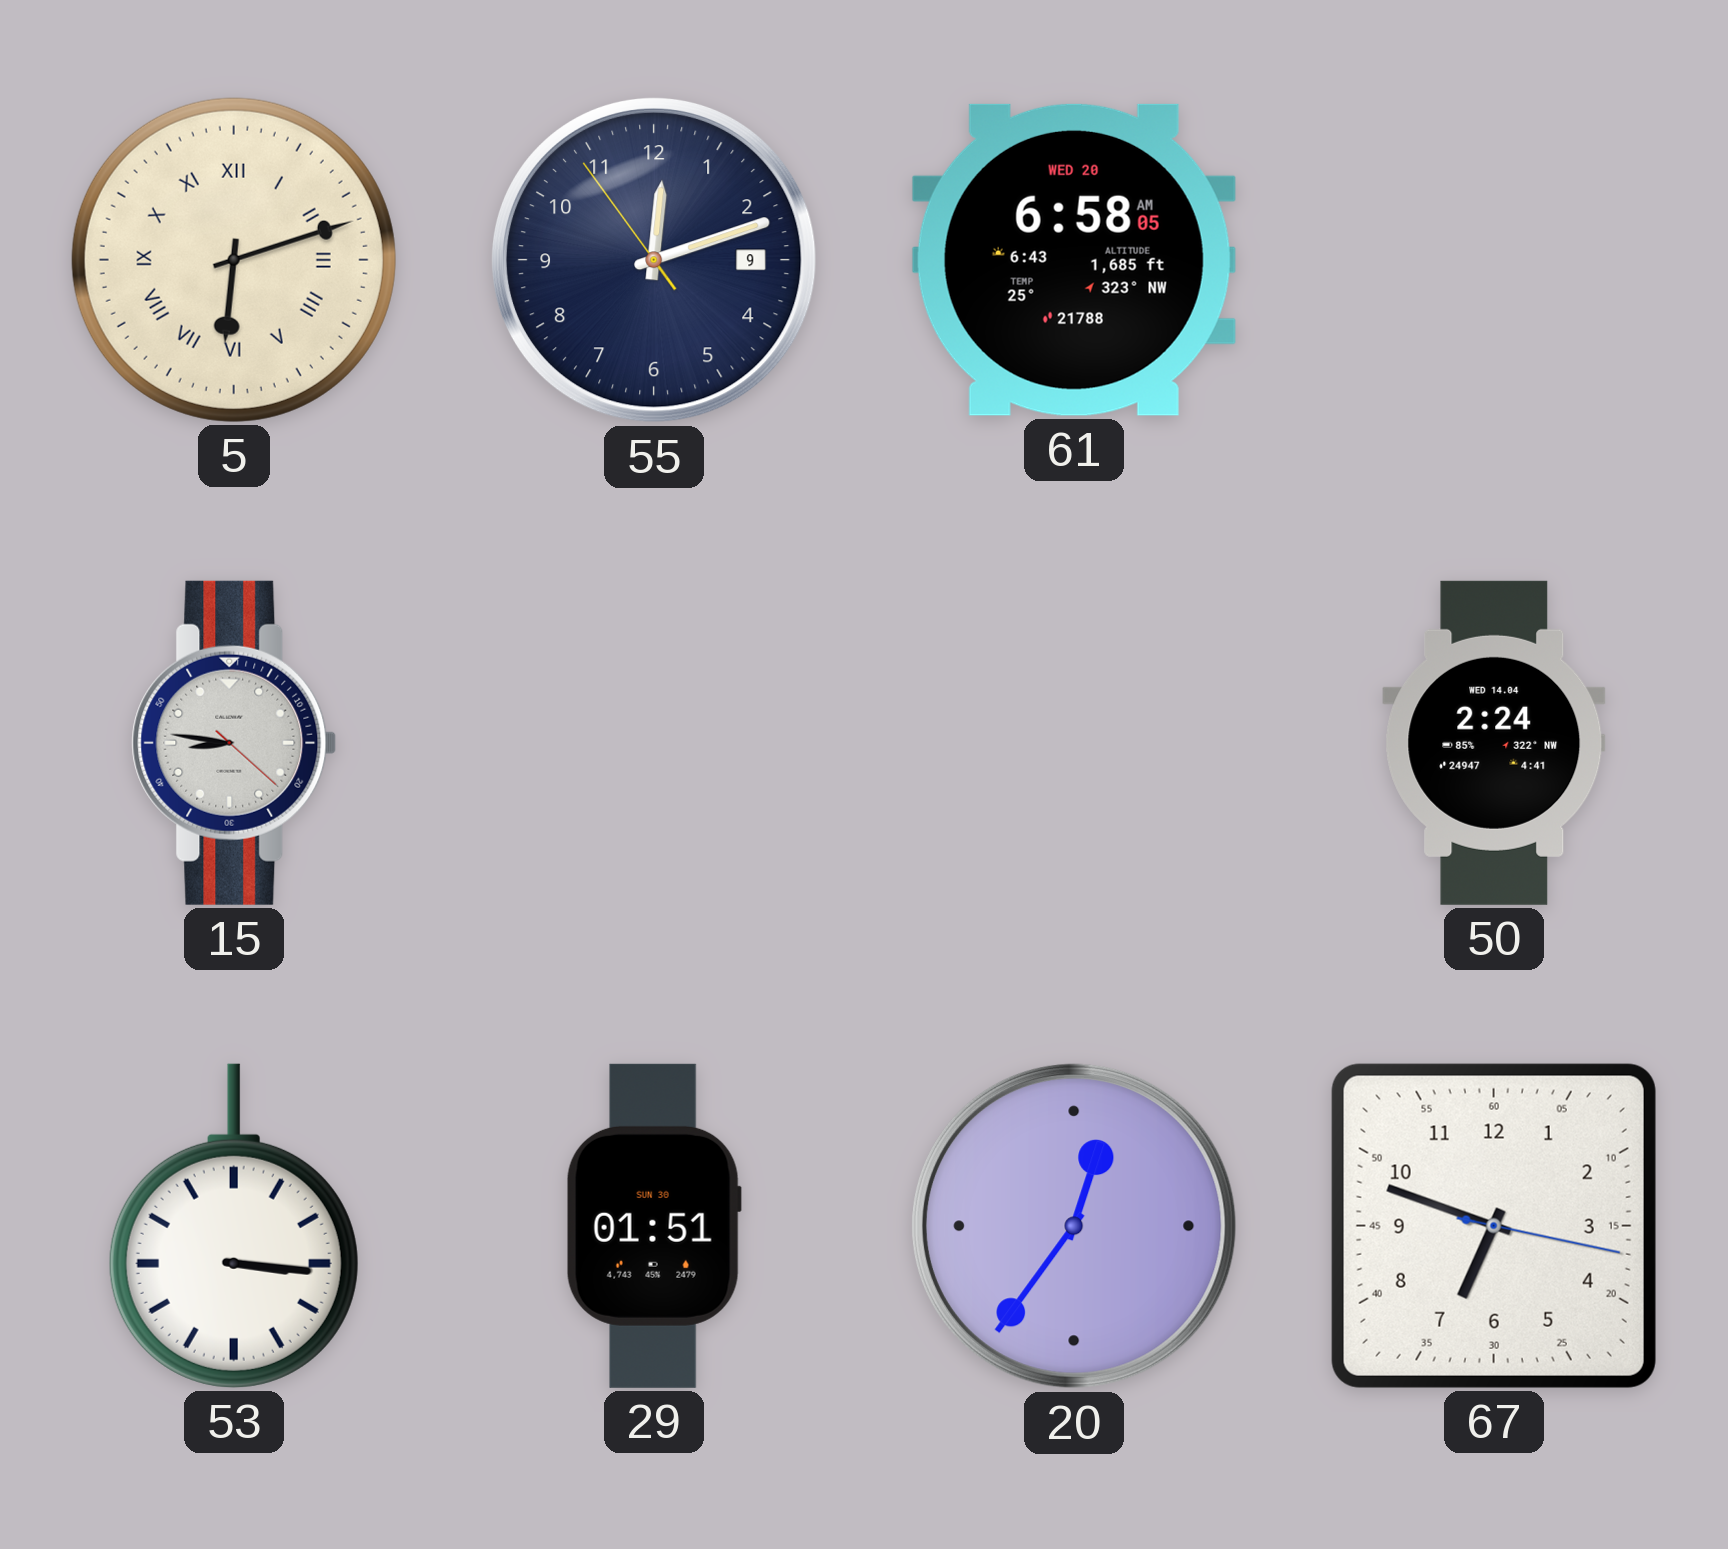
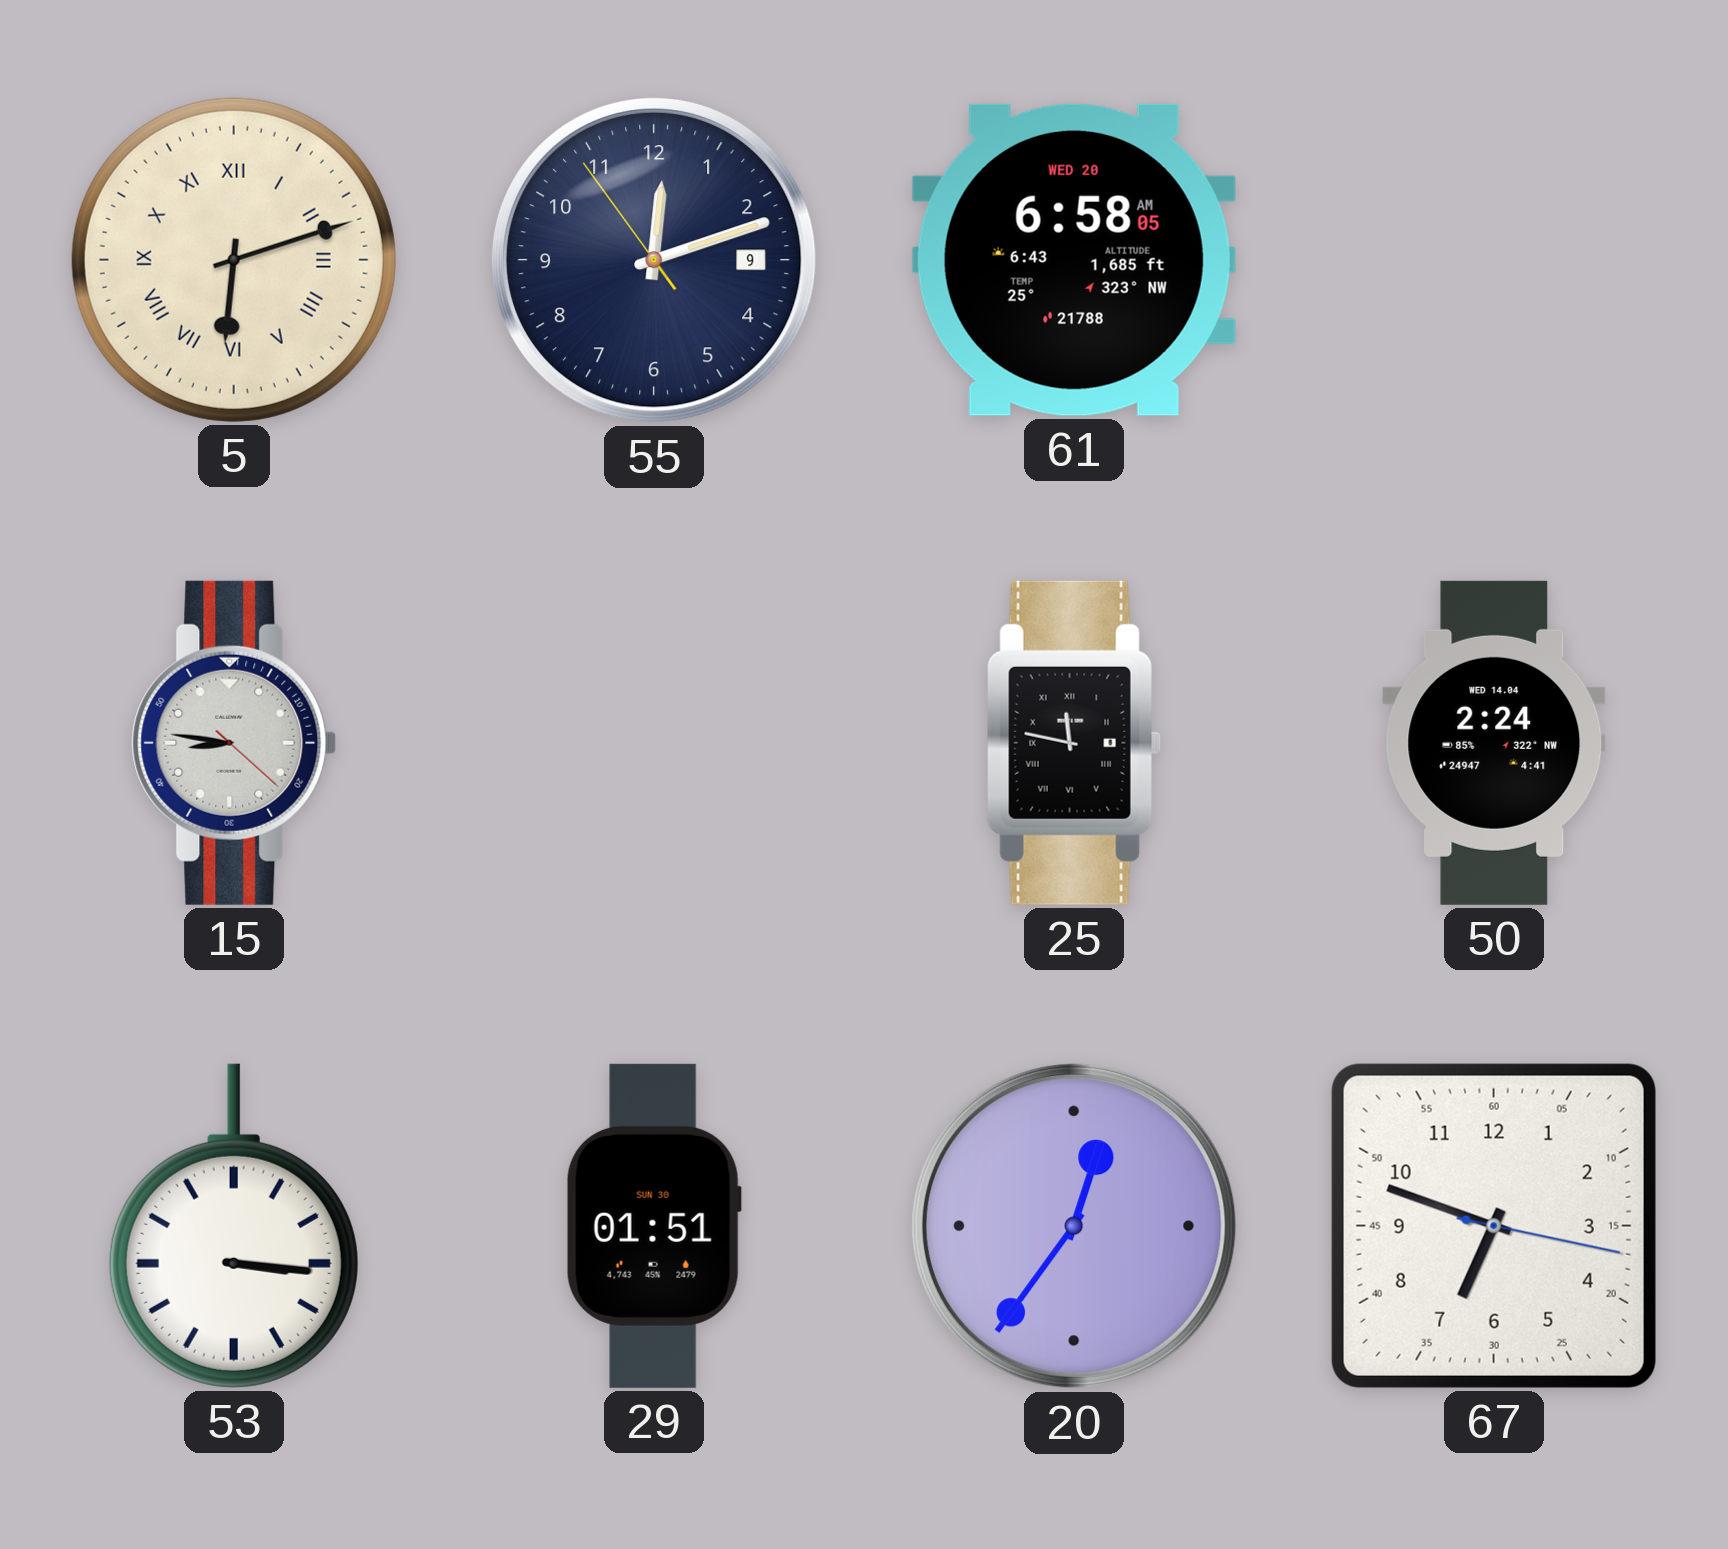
25: none -> 11:47 (1074, 743)
